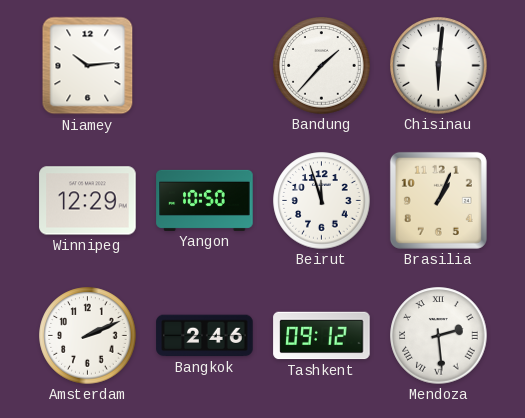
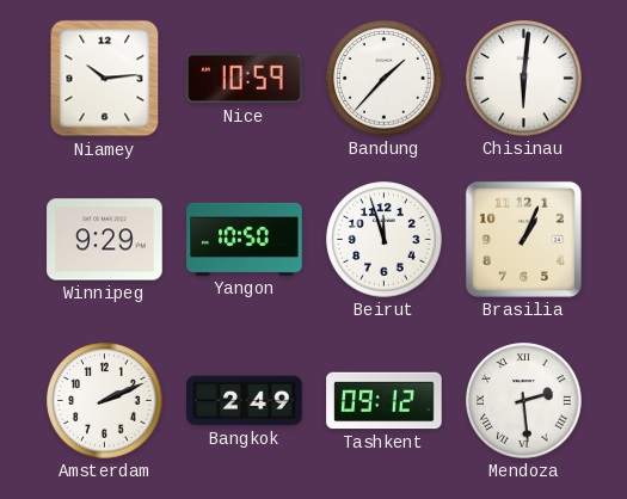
Nice: none -> 10:59 (245, 79)
Winnipeg: 12:29 -> 9:29 (105, 240)
Bangkok: 2:46 -> 2:49 (245, 401)
